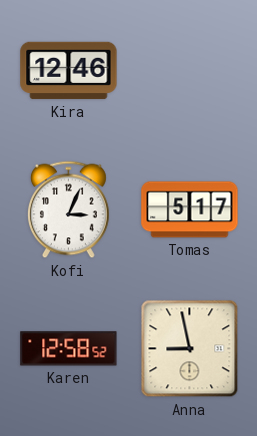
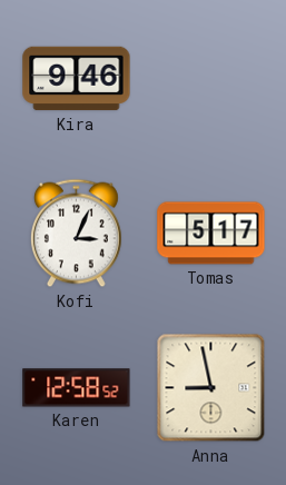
Kira: 12:46 -> 9:46 (77, 79)
